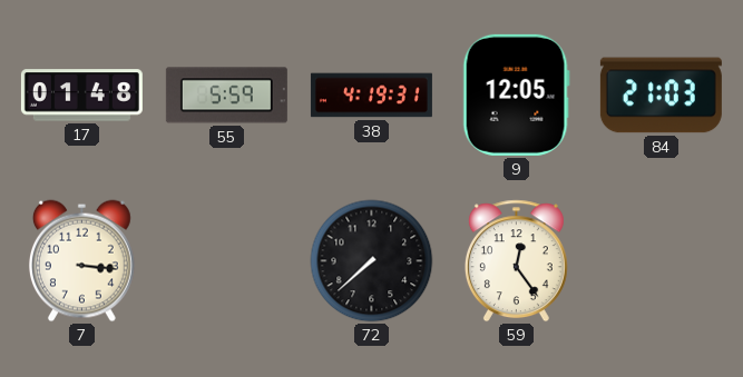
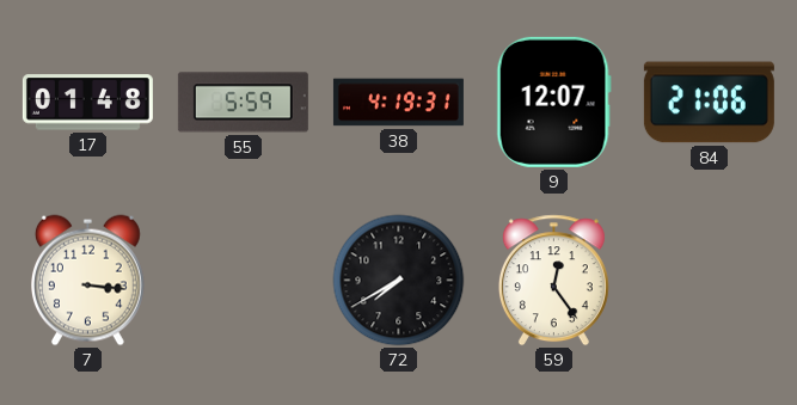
9: 12:05 -> 12:07 (553, 102)
84: 21:03 -> 21:06 (709, 103)
72: 7:38 -> 7:40 (399, 281)
